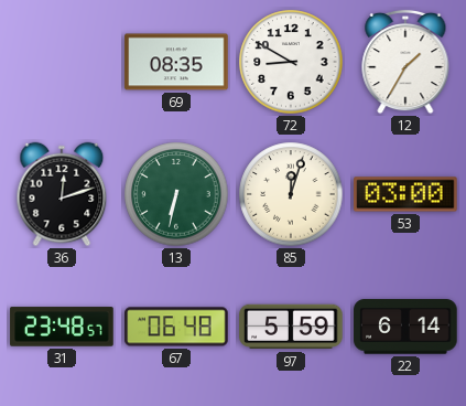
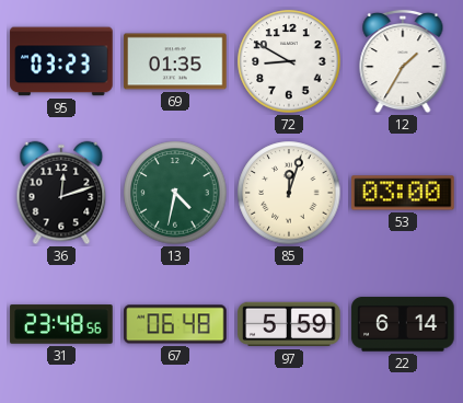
95: none -> 03:23 (61, 61)
69: 08:35 -> 01:35 (175, 61)
13: 6:32 -> 4:32 (175, 193)
31: 23:48:57 -> 23:48:56 (61, 324)
